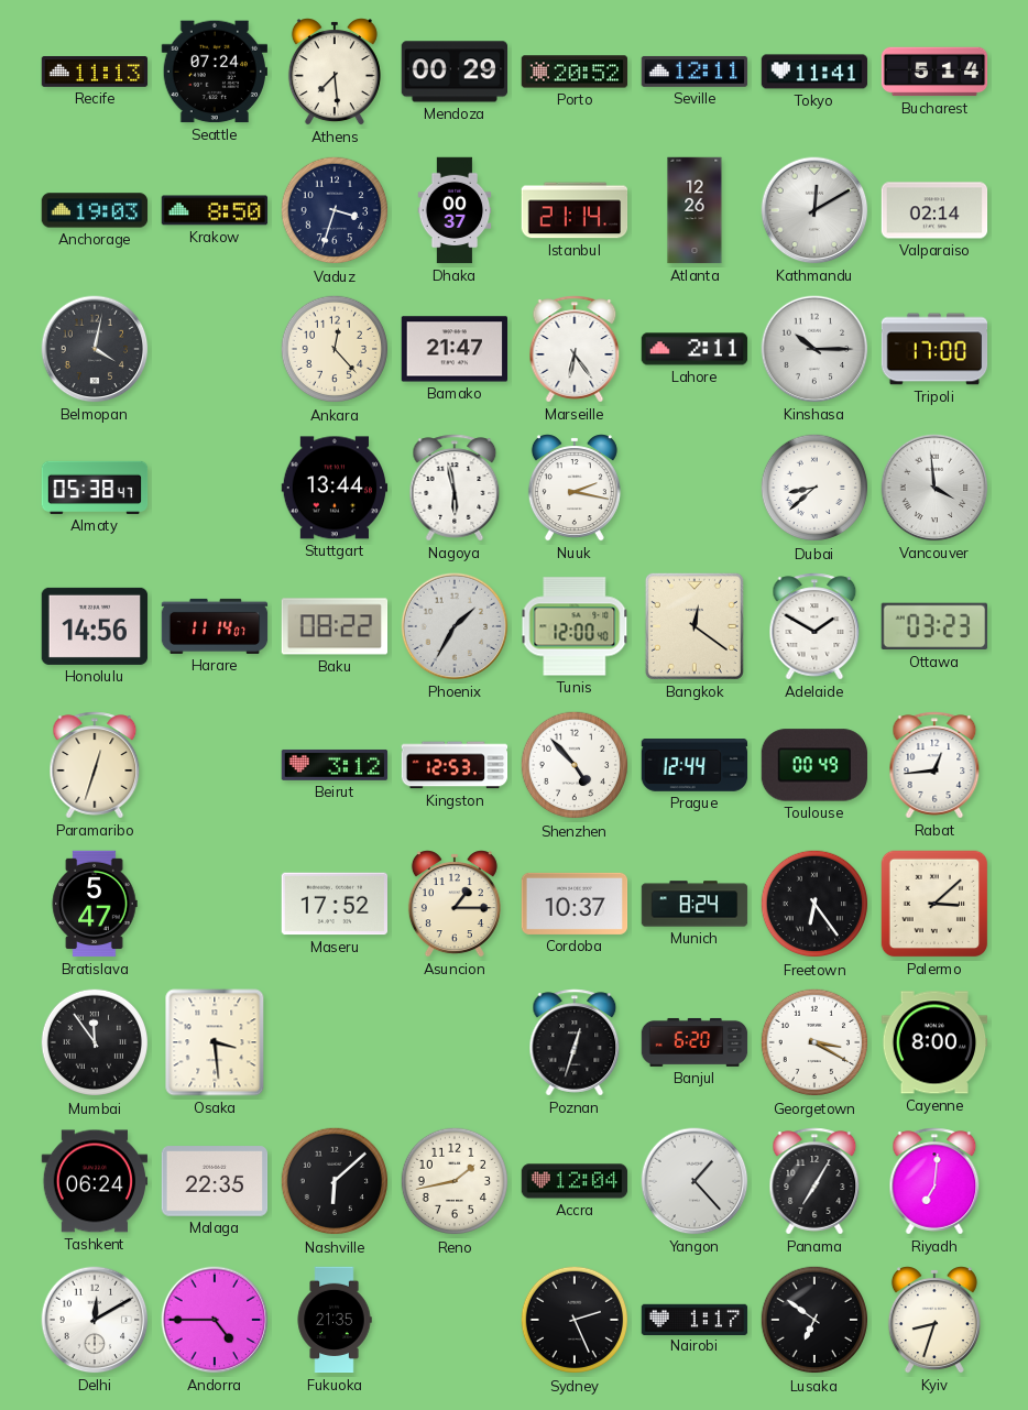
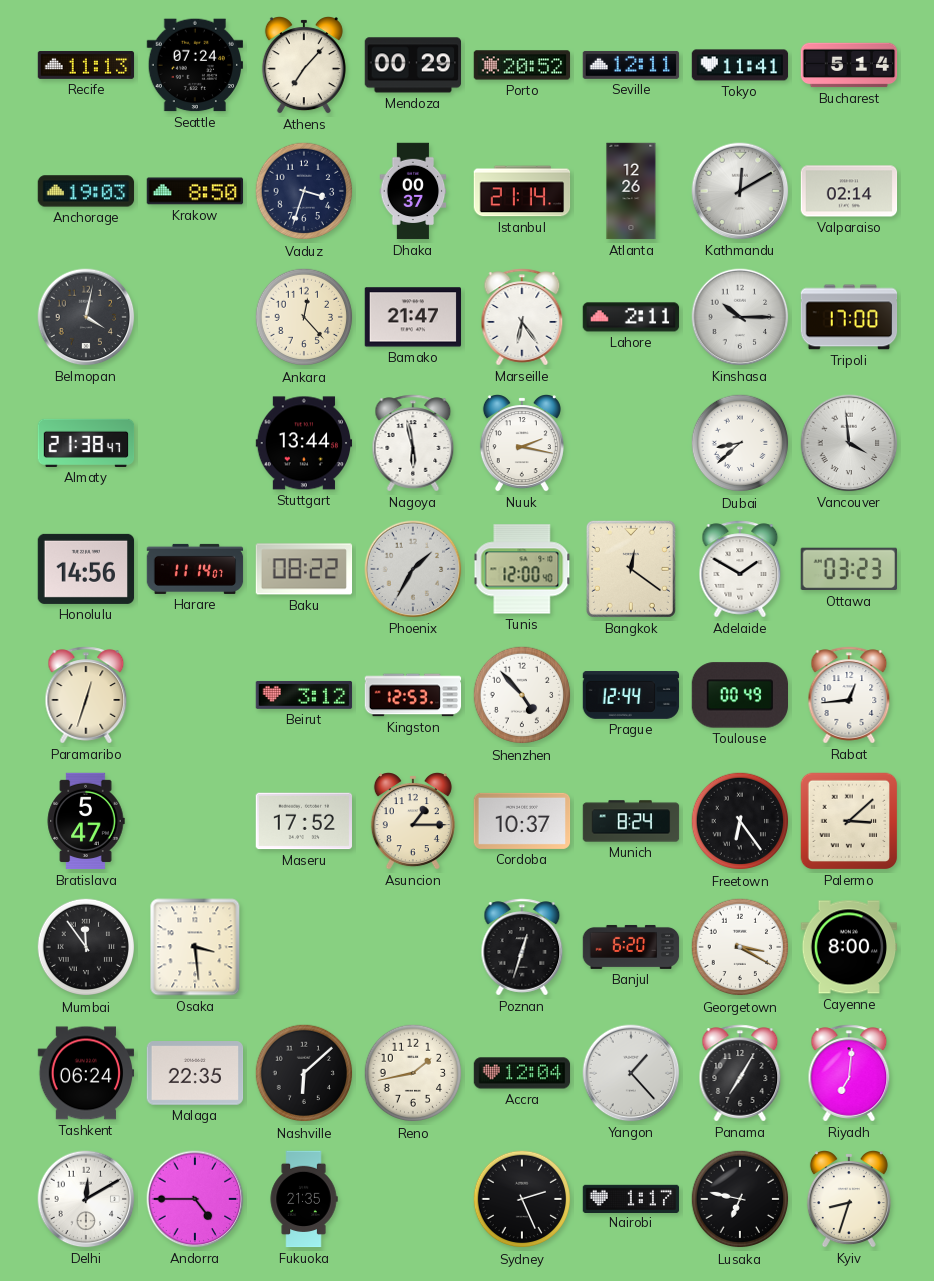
Athens: 7:29 -> 7:07 (304, 65)
Almaty: 05:38 -> 21:38 (86, 443)
Lusaka: 6:51 -> 6:47 (740, 1199)
